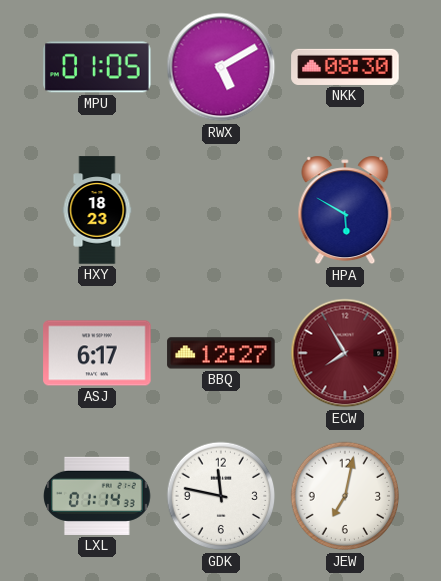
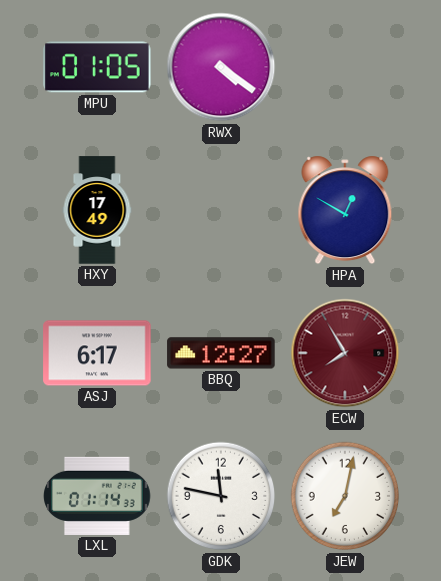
RWX: 5:10 -> 4:21 (221, 67)
NKK: 08:30 -> none (345, 67)
HXY: 18:23 -> 17:49 (97, 210)
HPA: 5:50 -> 12:50 (345, 210)
